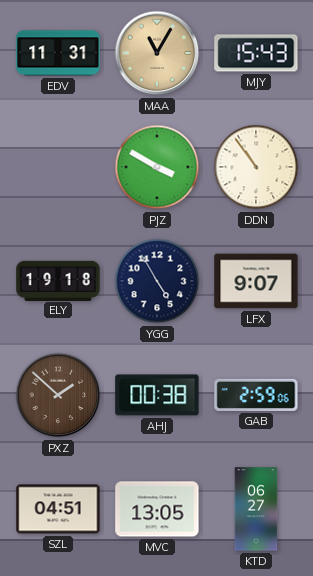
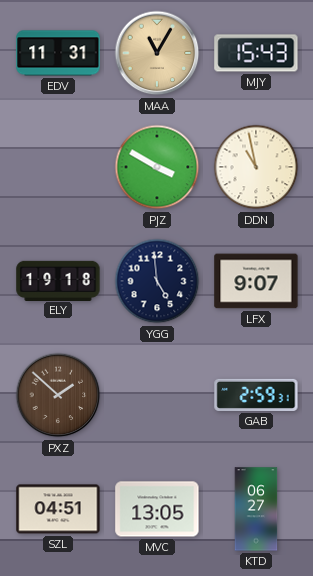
DDN: 10:54 -> 10:58 (256, 167)
YGG: 4:55 -> 4:59 (157, 281)
AHJ: 00:38 -> none (157, 395)
GAB: 2:59:06 -> 2:59:31 (256, 395)
